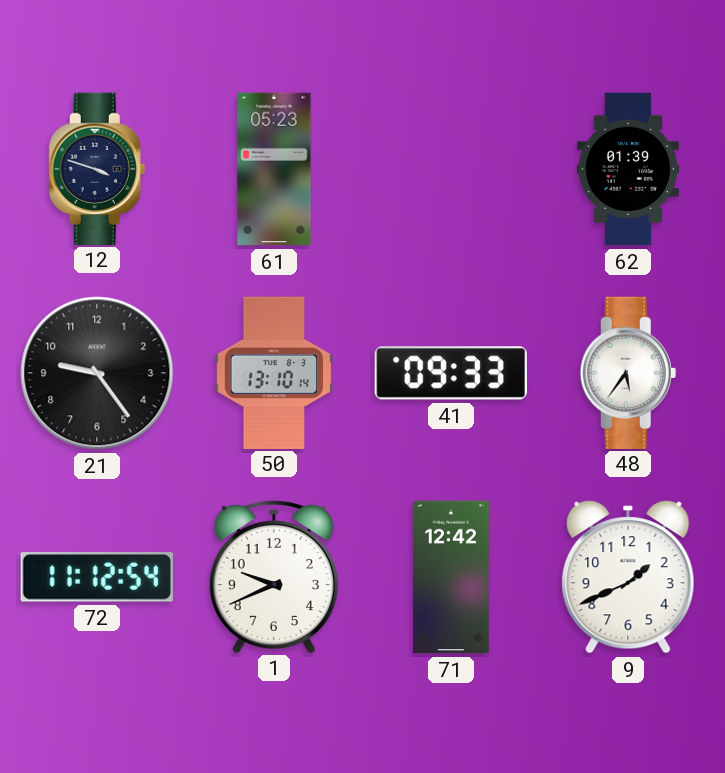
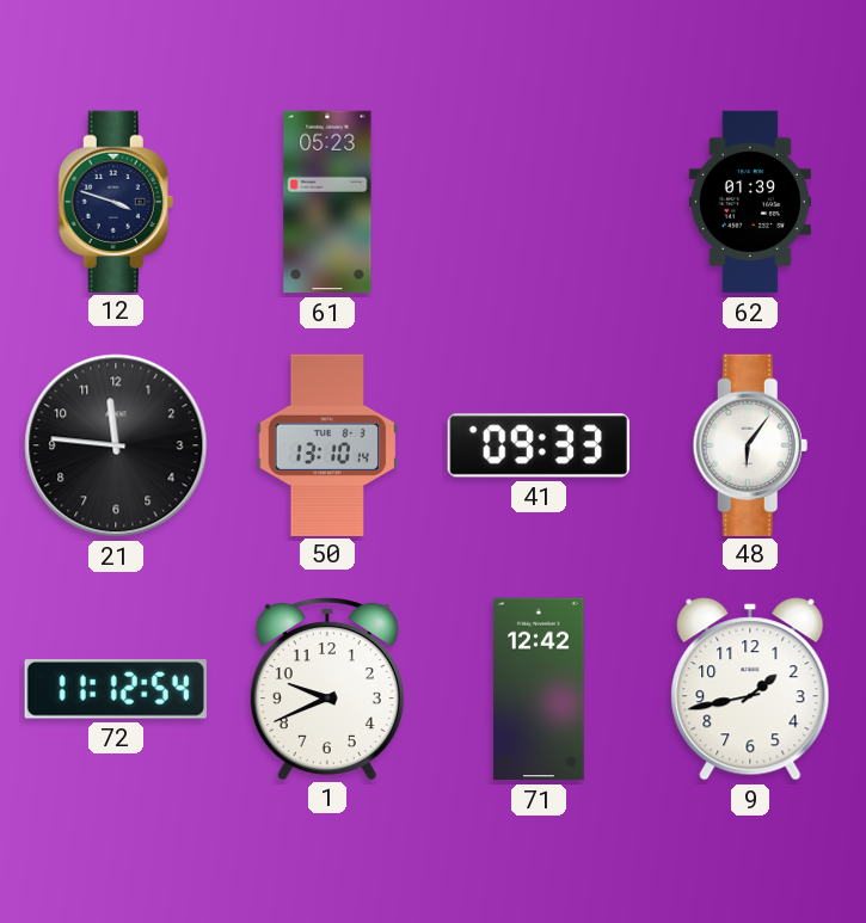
21: 9:24 -> 11:46 (116, 445)
48: 5:36 -> 6:06 (750, 444)
9: 1:41 -> 1:43 (750, 689)
